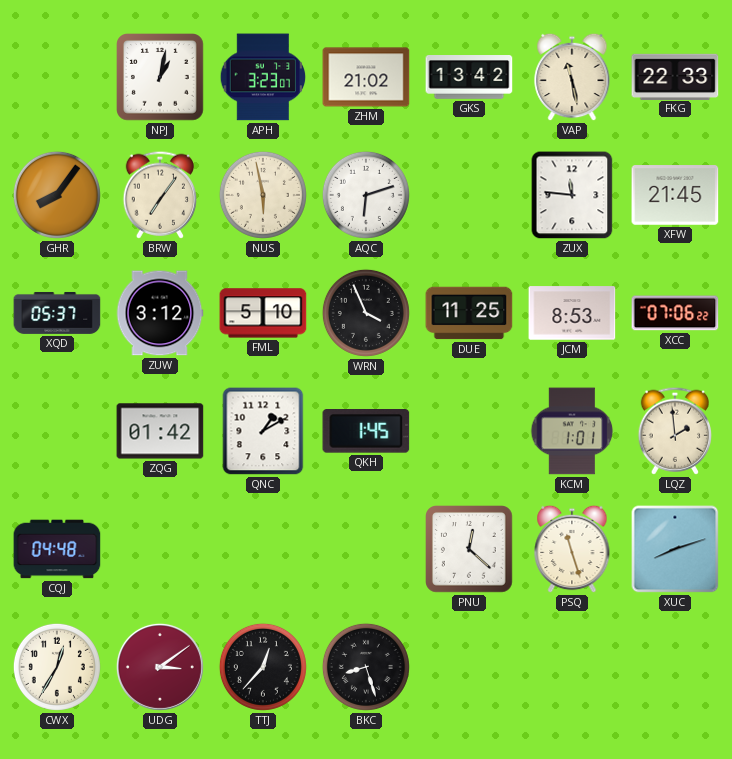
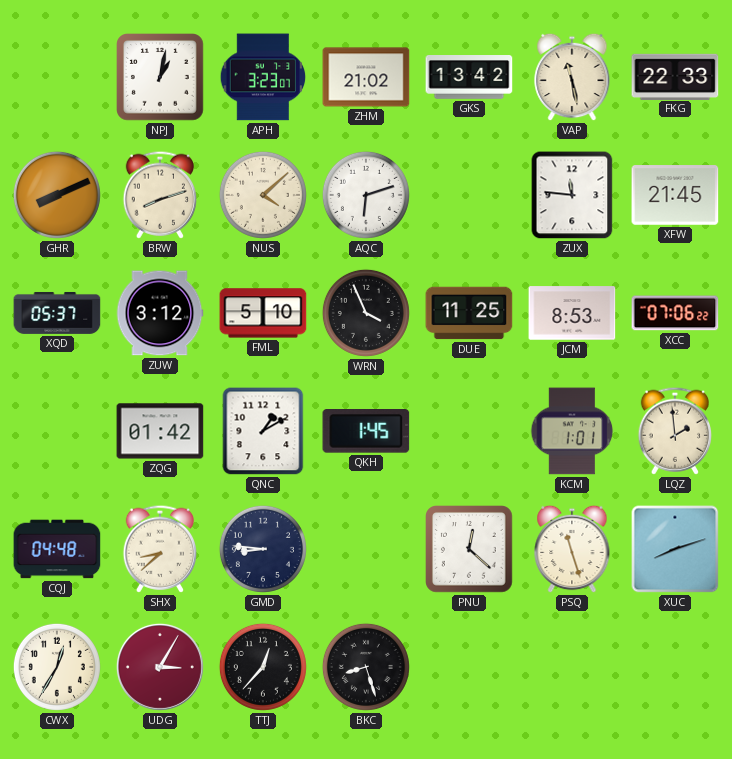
GHR: 8:06 -> 8:11 (57, 195)
BRW: 7:06 -> 8:12 (159, 195)
NUS: 5:58 -> 4:08 (263, 195)
SHX: none -> 8:38 (159, 549)
GMD: none -> 8:46 (263, 549)
UDG: 3:09 -> 3:05 (160, 667)
